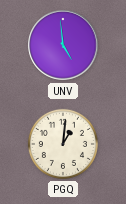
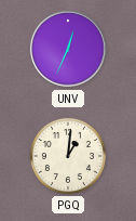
UNV: 4:59 -> 12:34 (68, 49)
